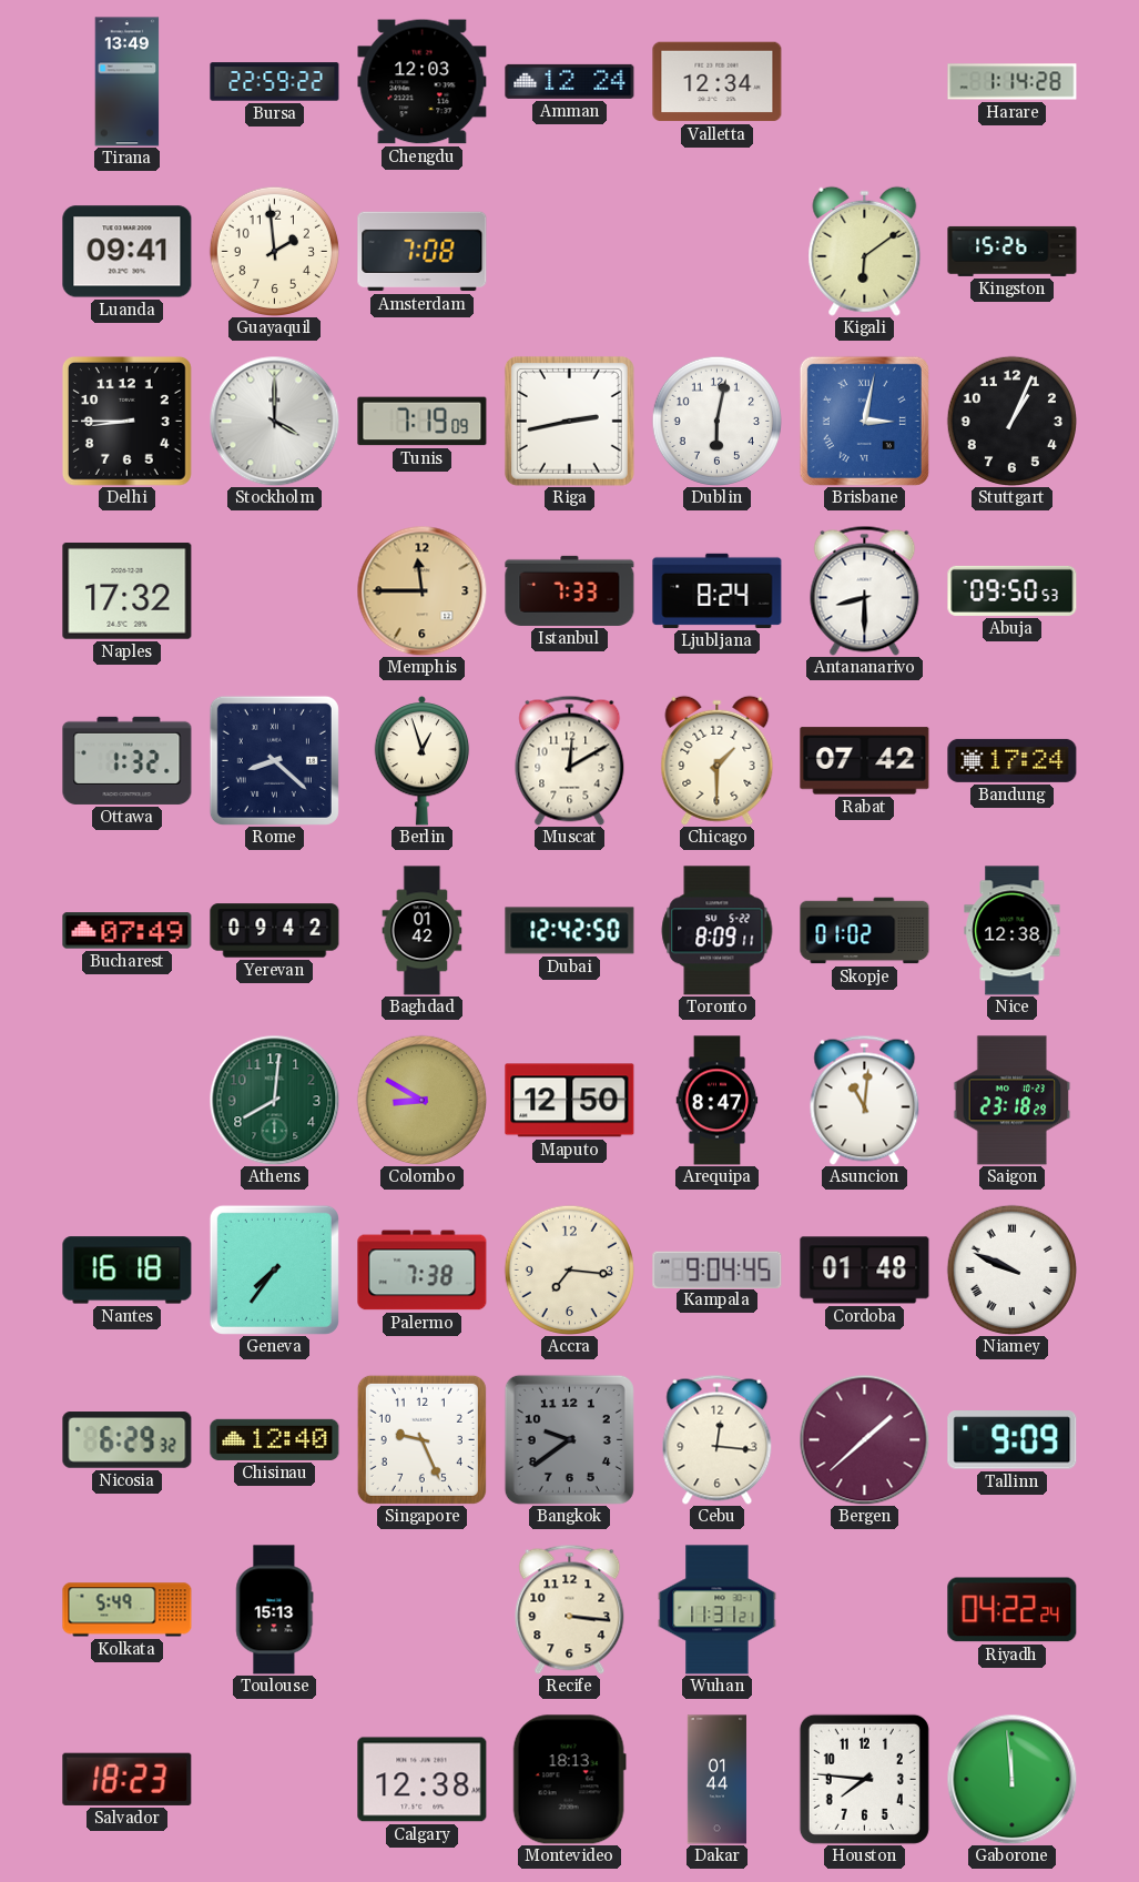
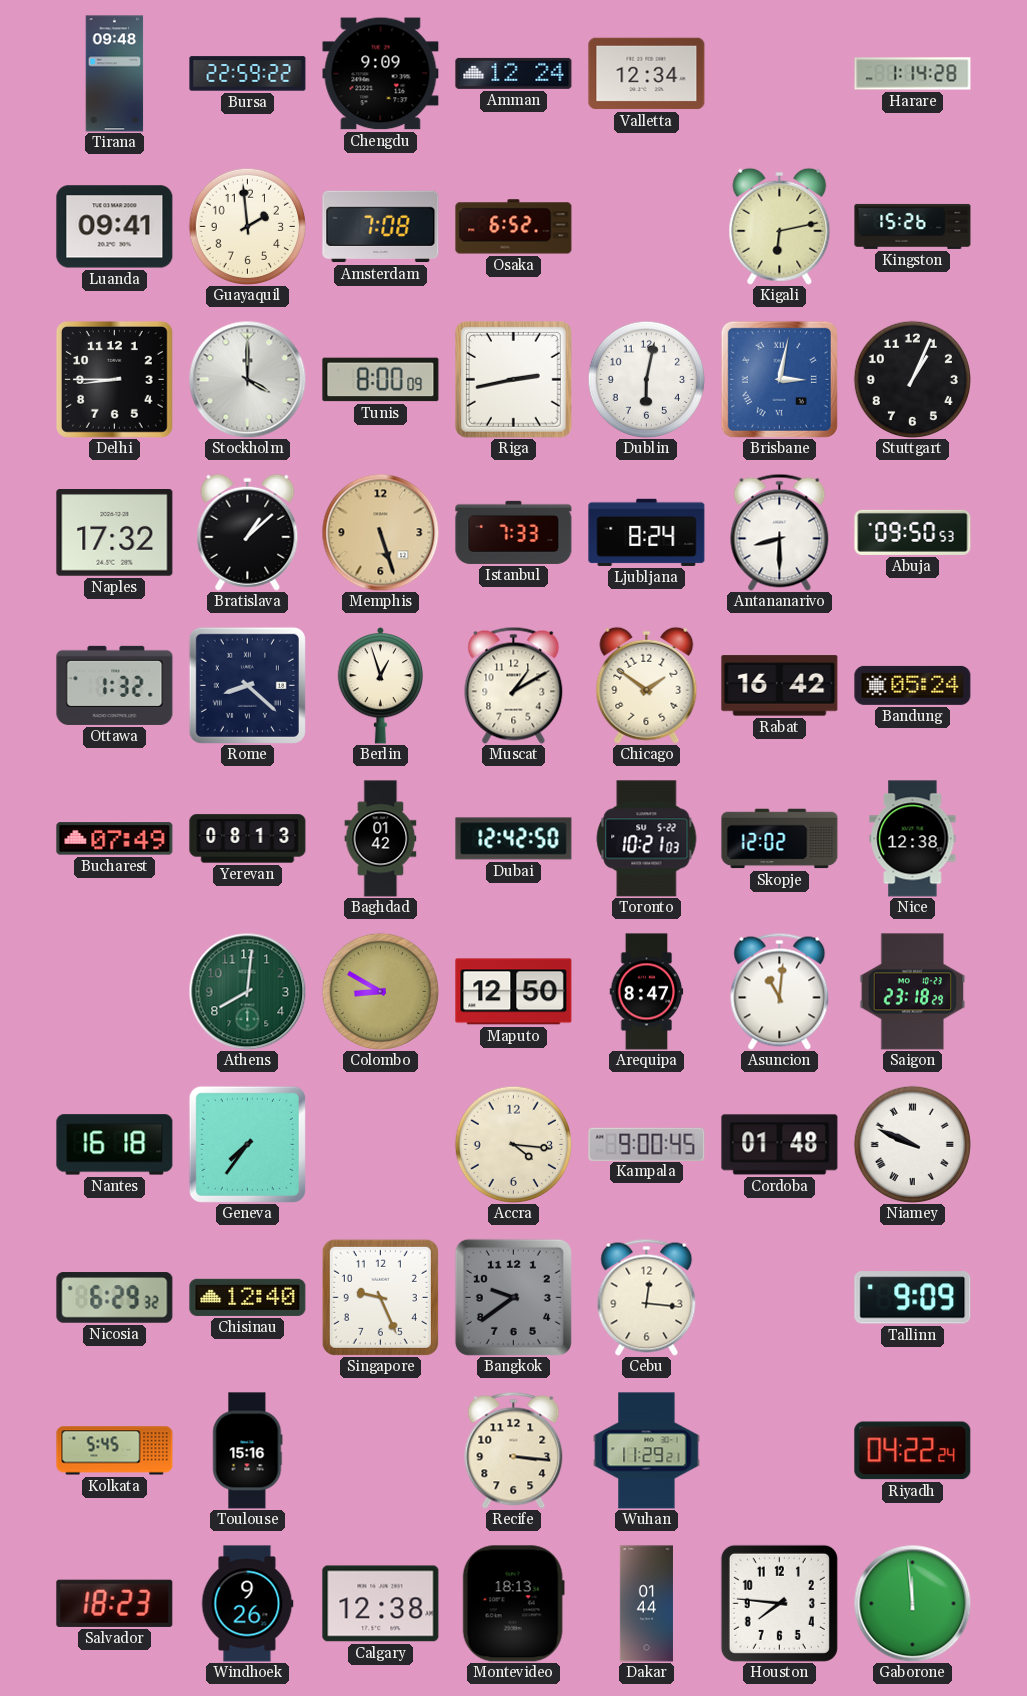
Tirana: 13:49 -> 09:48 (115, 74)
Chengdu: 12:03 -> 9:09 (381, 74)
Osaka: none -> 6:52 (514, 227)
Kigali: 6:09 -> 6:13 (780, 226)
Tunis: 7:19 -> 8:00 (381, 380)
Bratislava: none -> 1:08 (248, 532)
Memphis: 11:45 -> 5:27 (380, 532)
Muscat: 12:10 -> 1:10 (514, 685)
Chicago: 1:30 -> 1:51 (647, 685)
Rabat: 07:42 -> 16:42 (780, 686)
Bandung: 17:24 -> 05:24 (913, 685)
Yerevan: 09:42 -> 08:13 (248, 839)
Toronto: 8:09 -> 10:21 (647, 839)
Skopje: 01:02 -> 12:02 (780, 839)
Palermo: 7:38 -> none (423, 1271)
Accra: 7:16 -> 4:16 (513, 1144)
Kampala: 9:04 -> 9:00 (647, 1144)
Bergen: 1:38 -> none (864, 1439)
Kolkata: 5:49 -> 5:45 (115, 1451)
Toulouse: 15:13 -> 15:16 (248, 1451)
Wuhan: 11:31 -> 11:29 (647, 1451)
Windhoek: none -> 9:26 (247, 1604)
